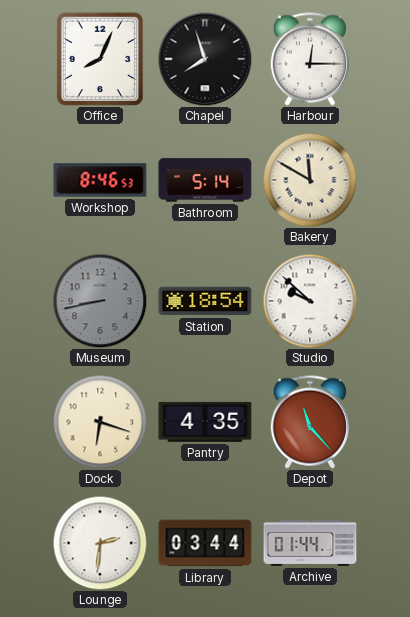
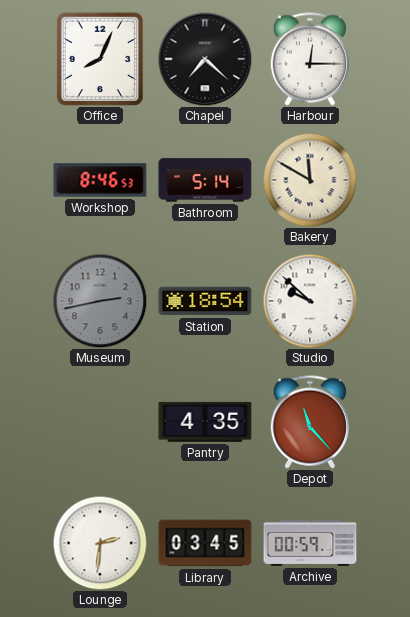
Chapel: 7:57 -> 7:22 (205, 59)
Museum: 8:43 -> 2:43 (100, 301)
Dock: 6:18 -> none (100, 422)
Library: 03:44 -> 03:45 (205, 543)
Archive: 01:44 -> 00:59 (310, 543)
